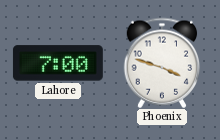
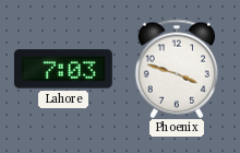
Lahore: 7:00 -> 7:03 (63, 69)
